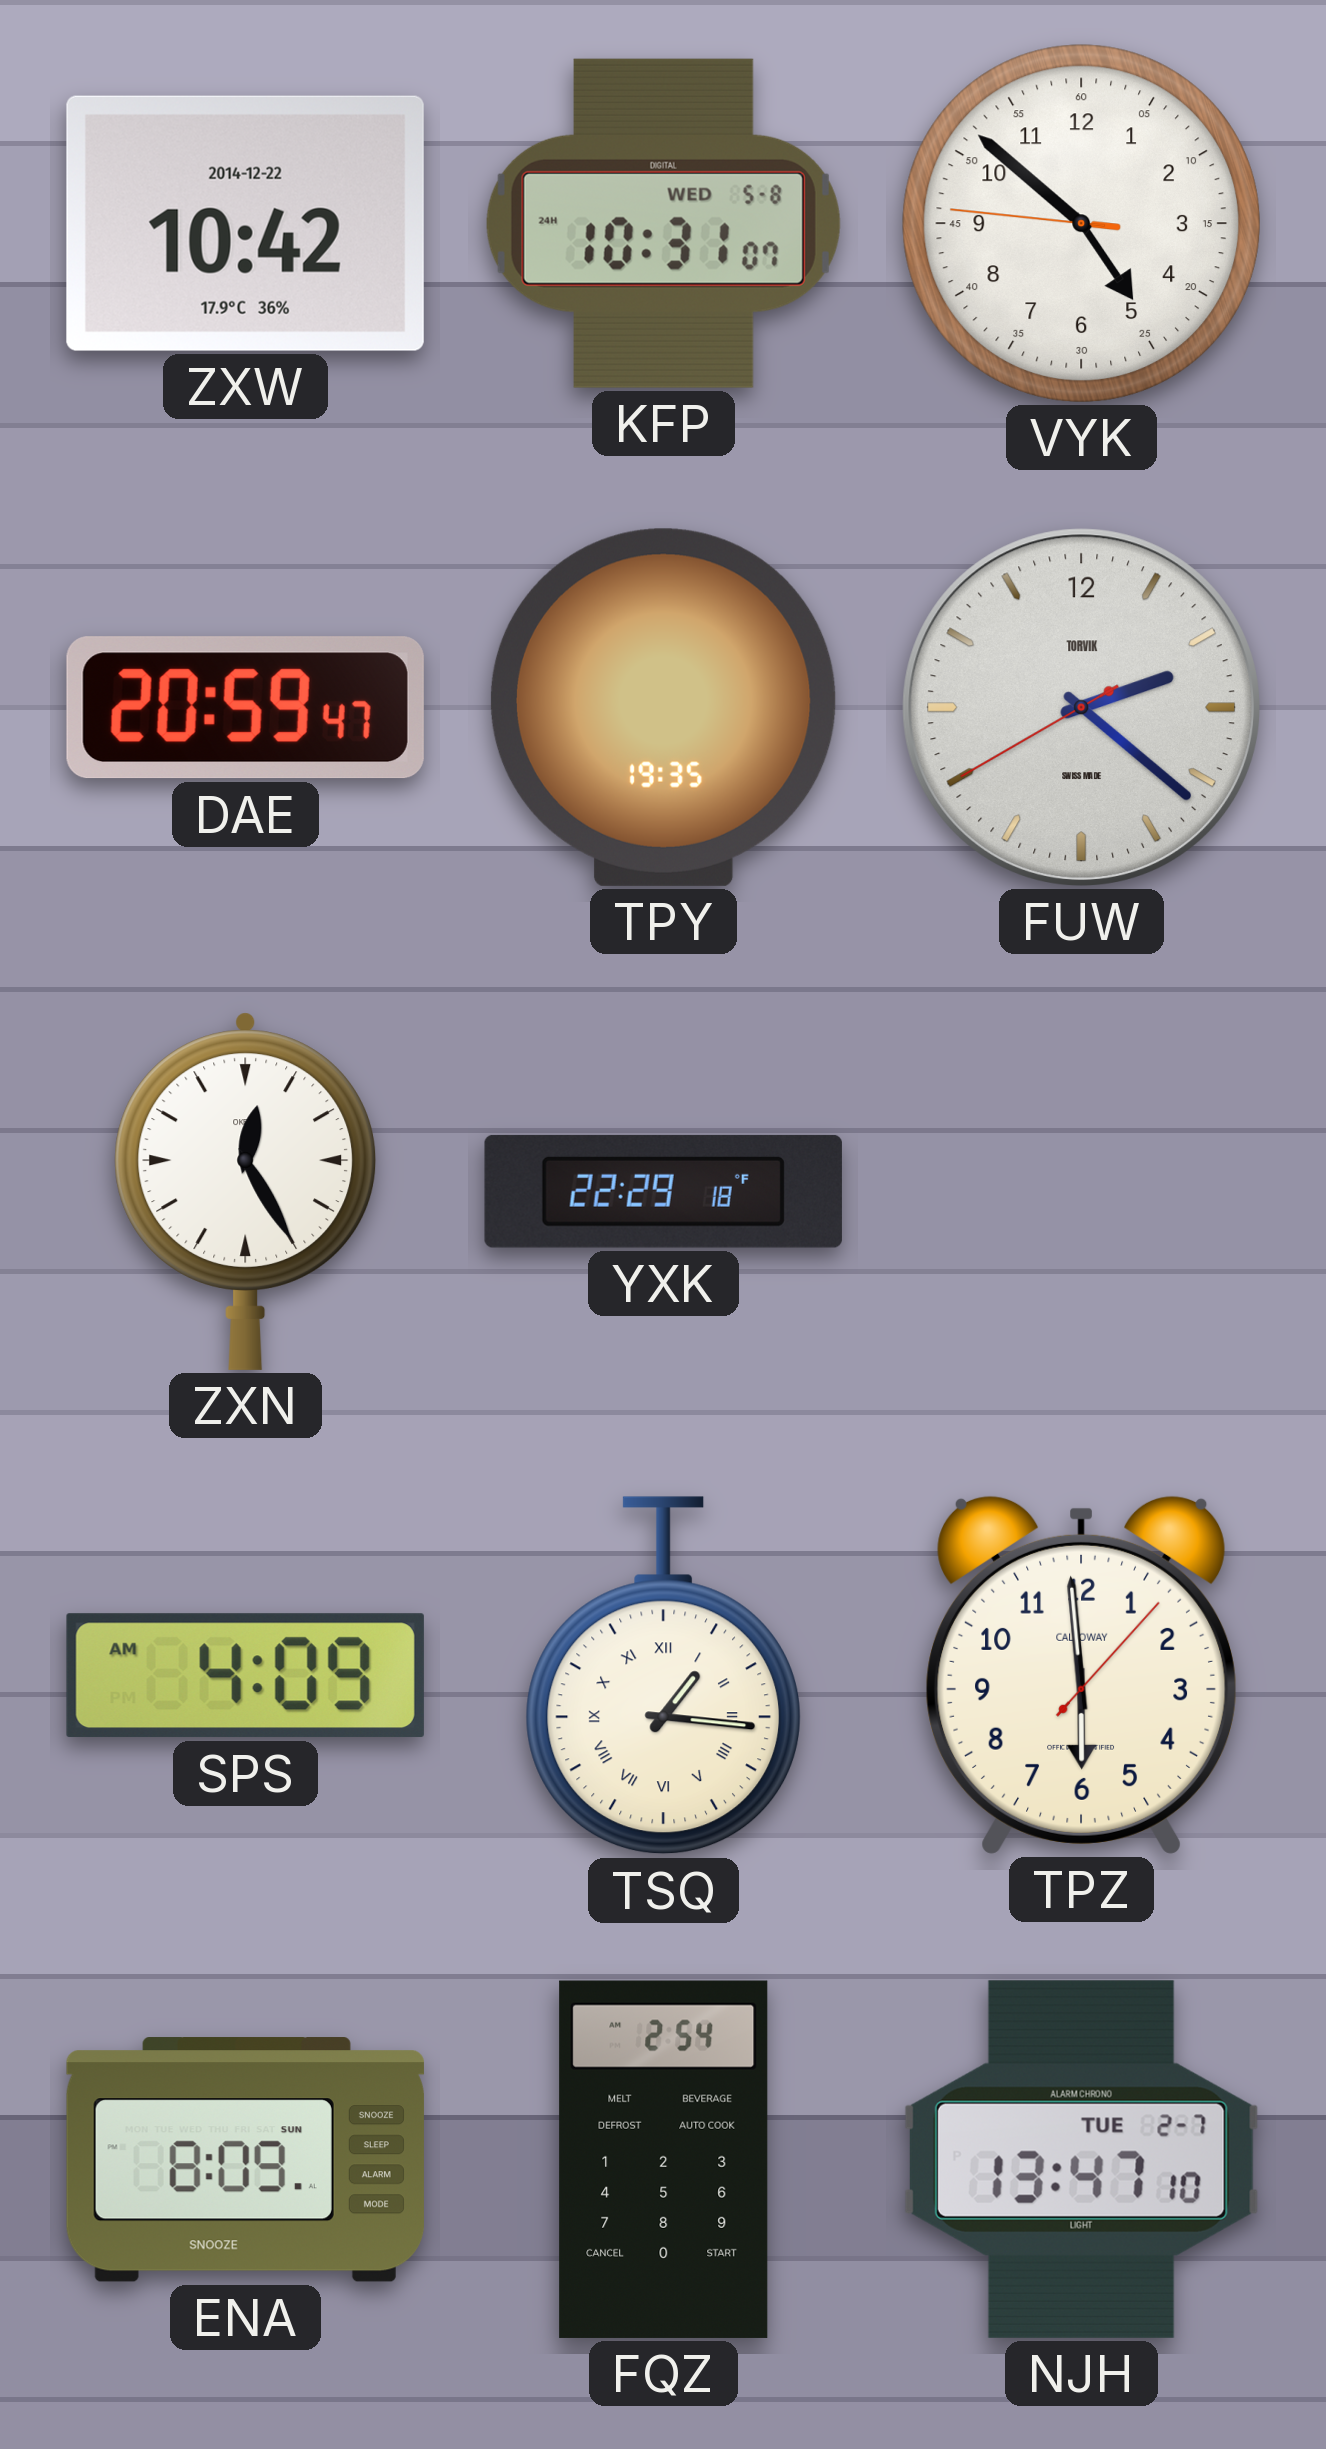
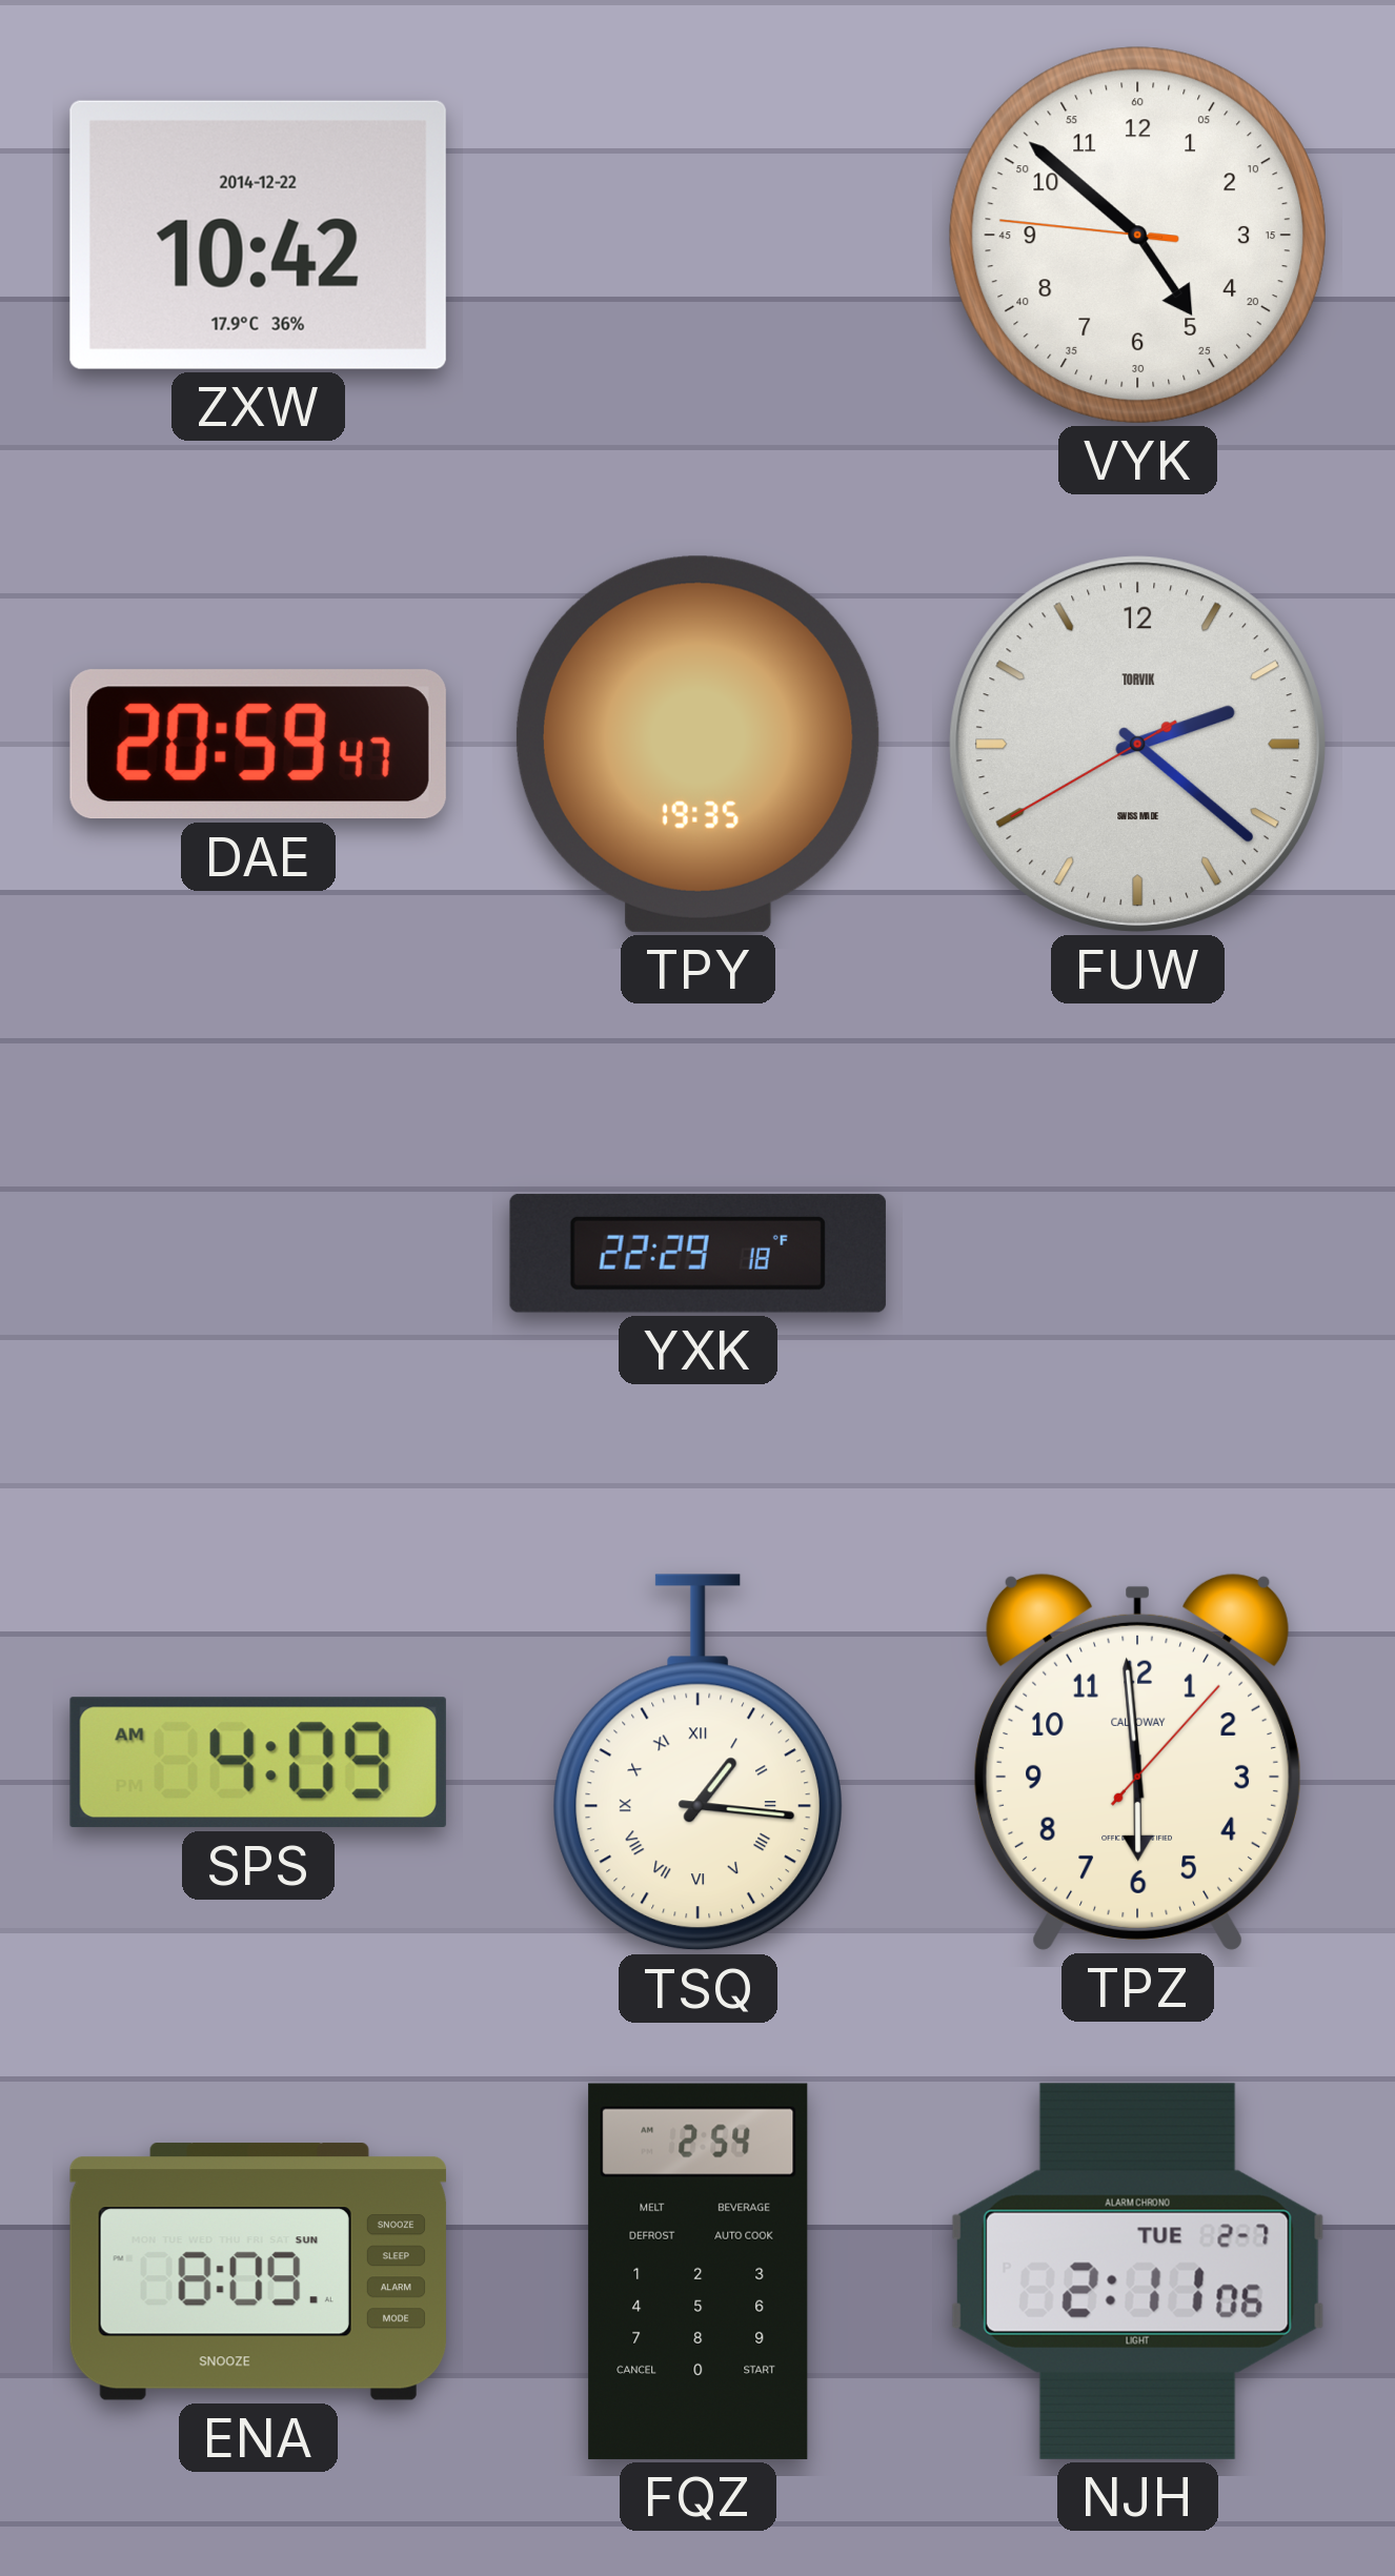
KFP: 10:31 -> none (663, 223)
ZXN: 12:25 -> none (246, 1191)
NJH: 13:47 -> 2:11 (1137, 2271)
